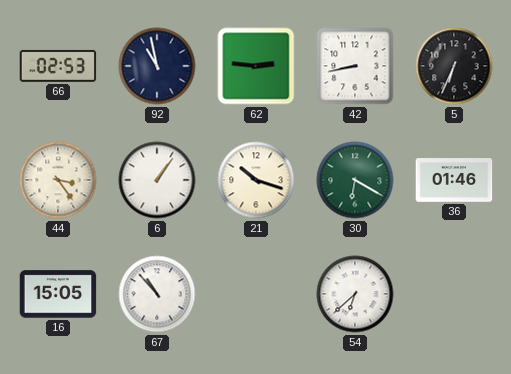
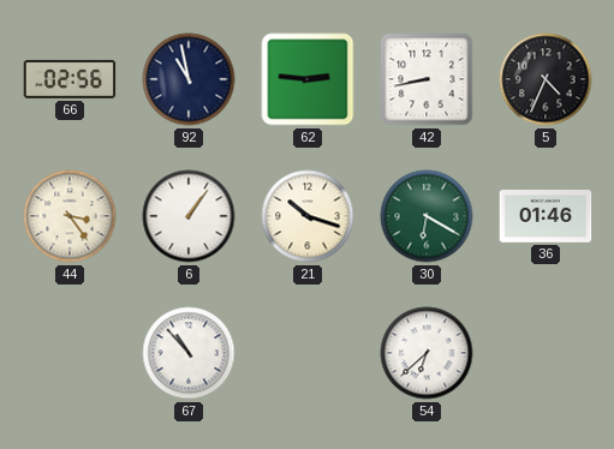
66: 02:53 -> 02:56 (70, 79)
5: 6:34 -> 4:34 (546, 79)
16: 15:05 -> none (58, 294)
